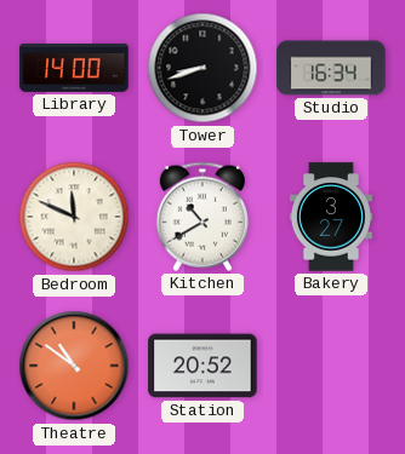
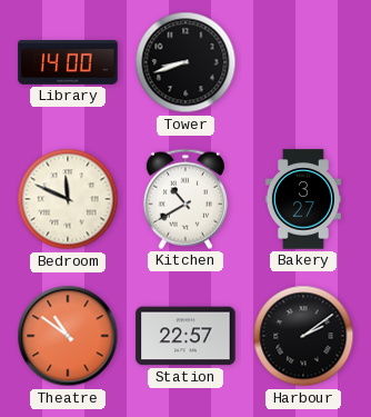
Studio: 16:34 -> none (331, 68)
Station: 20:52 -> 22:57 (185, 336)
Harbour: none -> 2:09 (303, 336)
